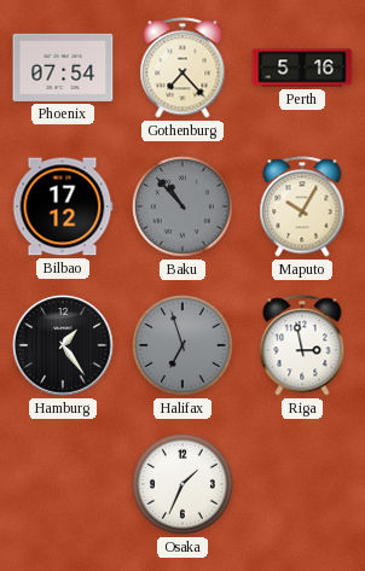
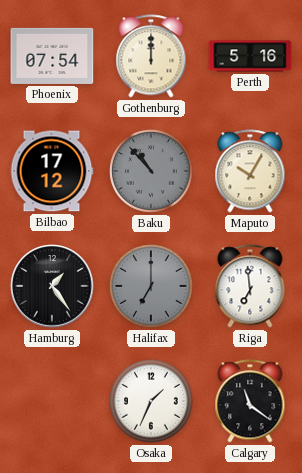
Gothenburg: 7:23 -> 12:00 (151, 56)
Halifax: 6:57 -> 7:00 (152, 287)
Riga: 2:58 -> 6:59 (250, 286)
Calgary: none -> 11:21 (250, 401)
